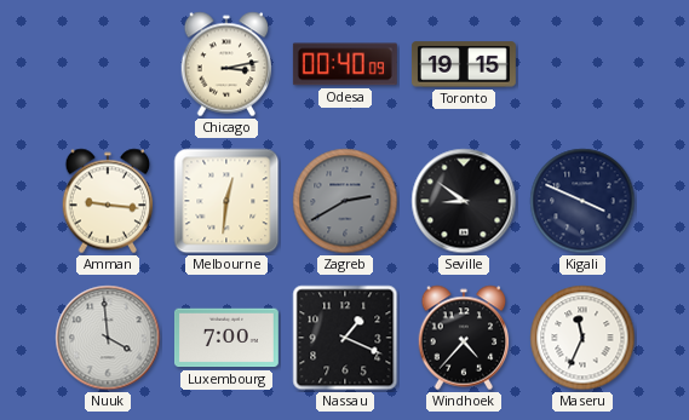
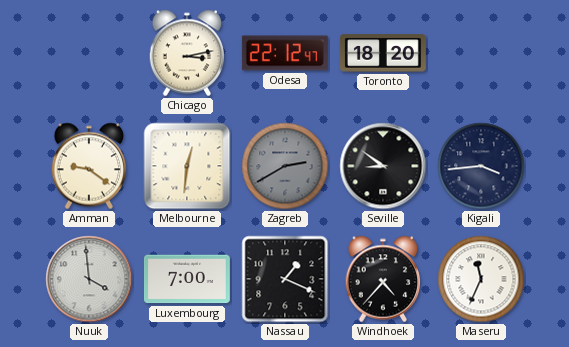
Odesa: 00:40 -> 22:12 (285, 53)
Toronto: 19:15 -> 18:20 (383, 53)
Amman: 9:16 -> 9:21 (89, 166)
Kigali: 3:49 -> 3:44 (481, 166)
